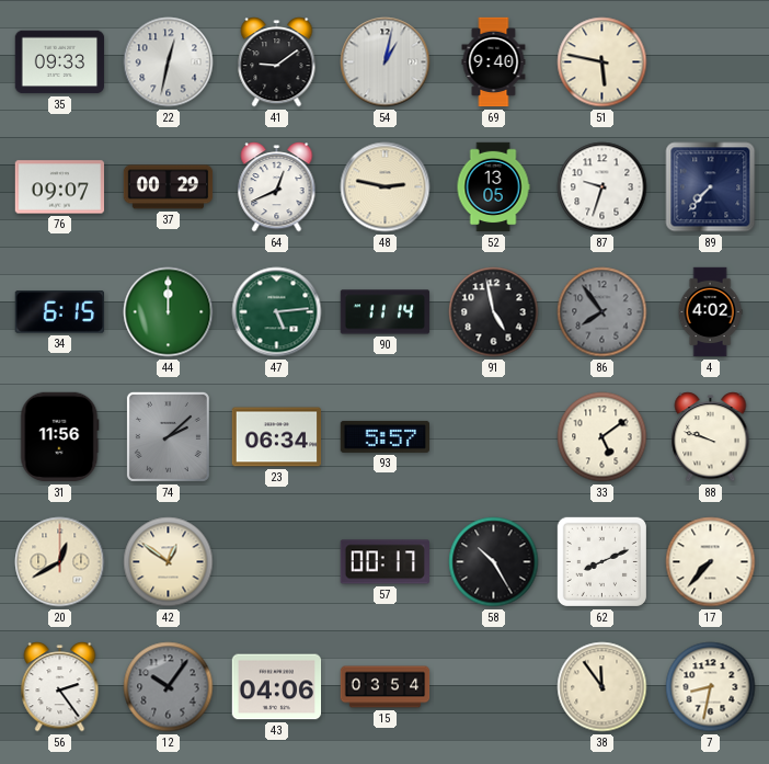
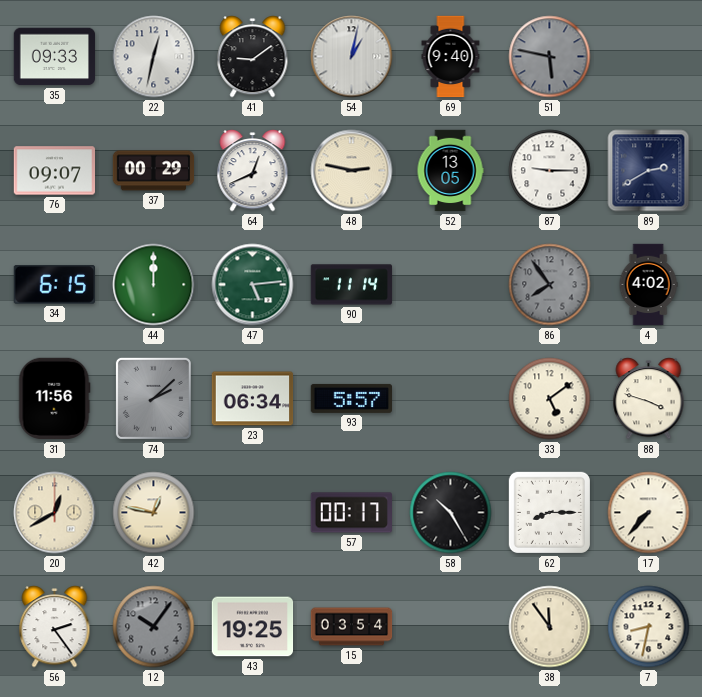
51 dial: cream -> grey (550, 57)
87: 9:33 -> 9:15 (550, 171)
89: 7:37 -> 2:40 (649, 171)
91: 4:58 -> none (494, 312)
88: 9:48 -> 3:48 (649, 399)
42: 12:51 -> 12:47 (154, 513)
62: 8:11 -> 8:15 (549, 512)
43: 04:06 -> 19:25 (253, 627)
